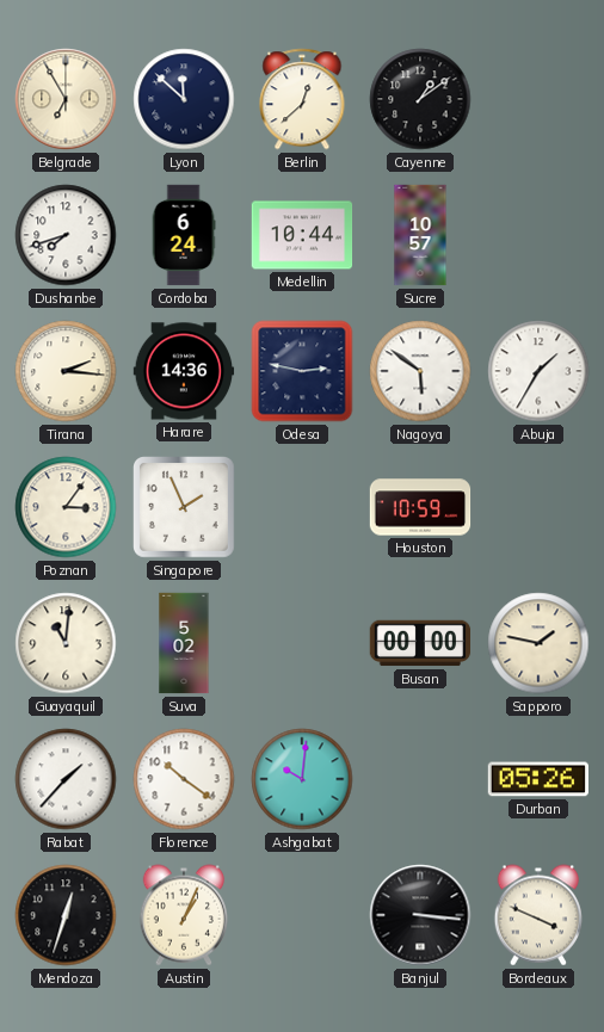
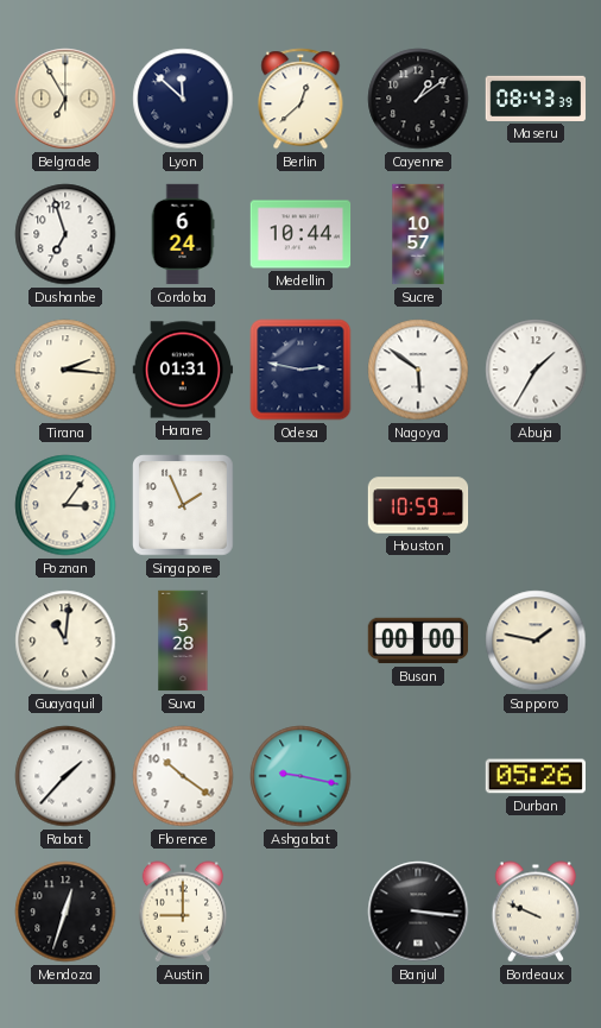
Maseru: none -> 08:43 (536, 99)
Dushanbe: 7:42 -> 6:57 (65, 234)
Harare: 14:36 -> 01:31 (183, 370)
Suva: 5:02 -> 5:28 (183, 641)
Ashgabat: 10:01 -> 9:17 (300, 776)
Austin: 1:04 -> 9:00 (182, 912)
Bordeaux: 3:49 -> 9:49 (534, 912)
